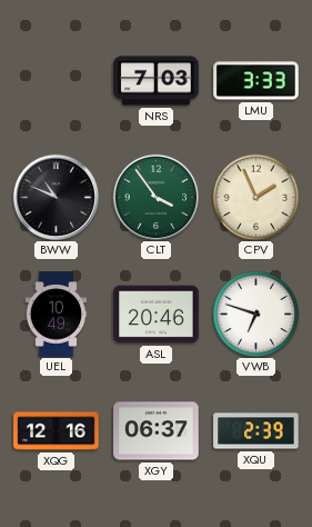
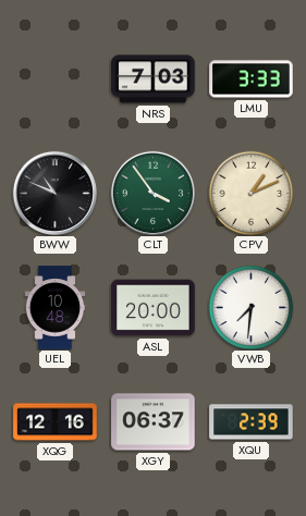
CPV: 1:56 -> 1:11 (250, 193)
UEL: 10:49 -> 10:48 (56, 308)
ASL: 20:46 -> 20:00 (154, 308)
VWB: 6:48 -> 7:31 (250, 307)
